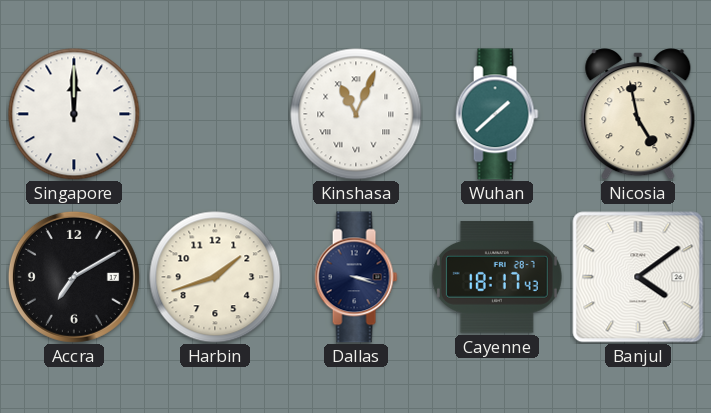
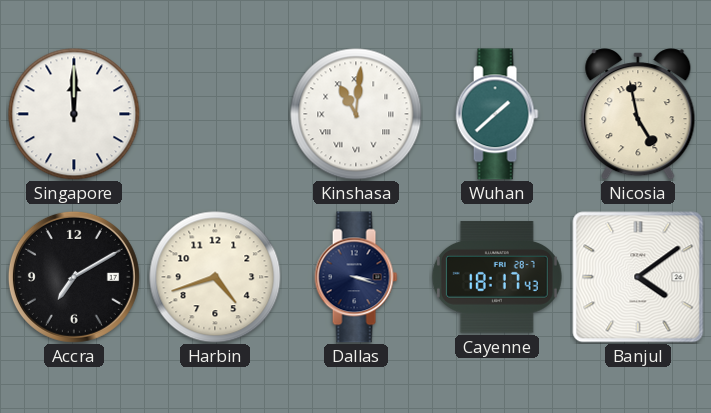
Kinshasa: 11:04 -> 11:01 (356, 114)
Harbin: 1:42 -> 4:42 (215, 277)
